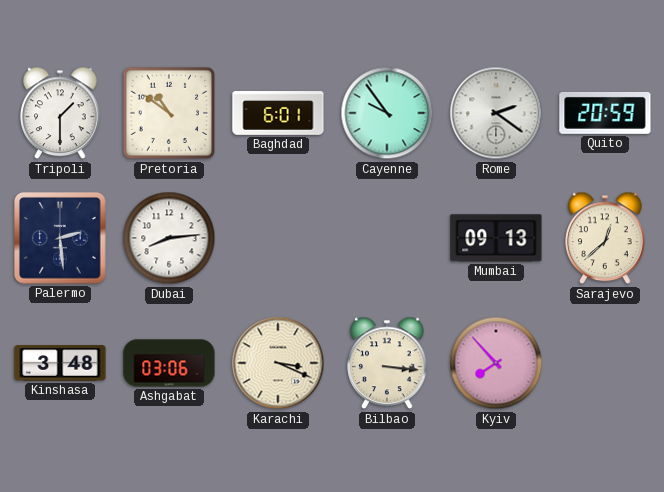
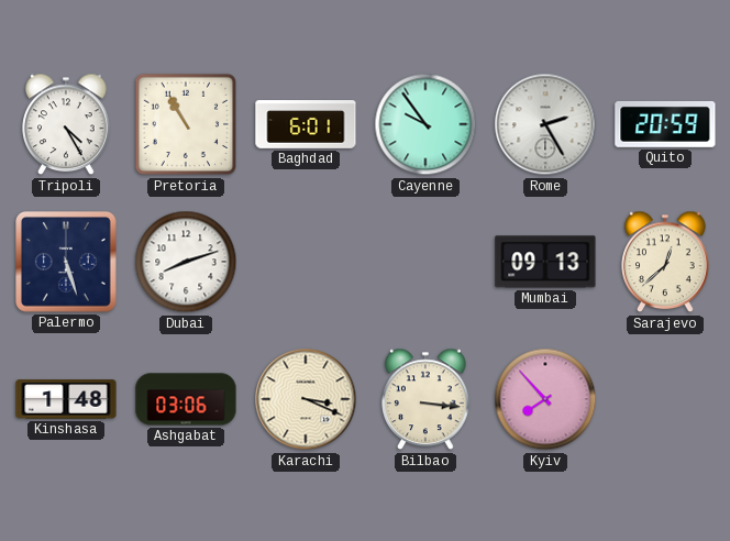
Tripoli: 1:30 -> 4:25 (66, 124)
Pretoria: 10:51 -> 10:55 (185, 124)
Rome: 2:21 -> 2:25 (545, 124)
Palermo: 2:29 -> 5:27 (67, 263)
Dubai: 8:14 -> 8:12 (186, 262)
Kinshasa: 3:48 -> 1:48 (66, 399)
